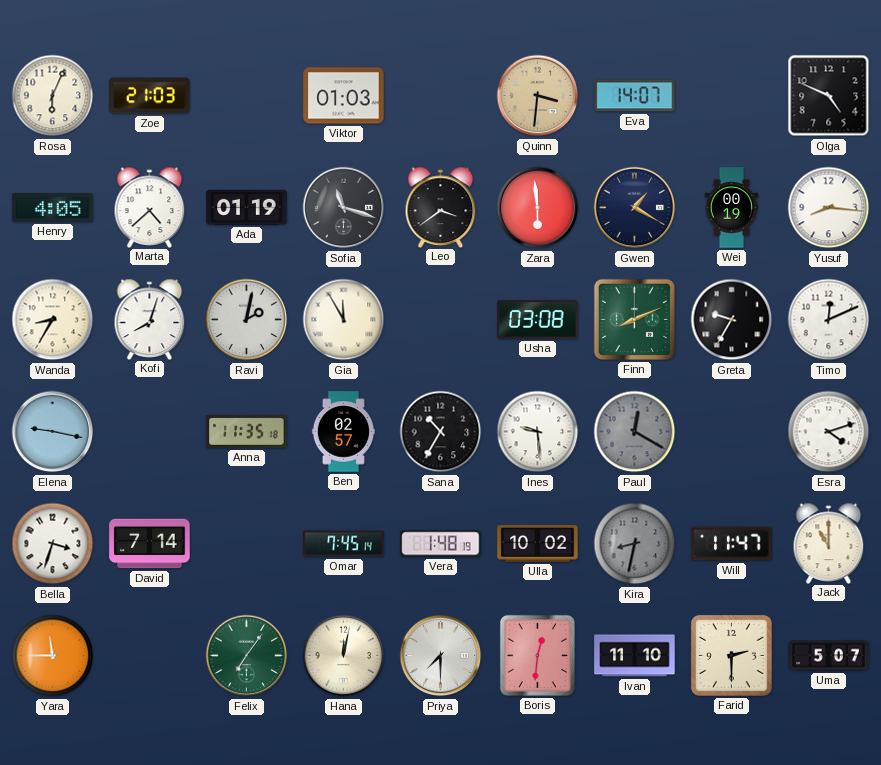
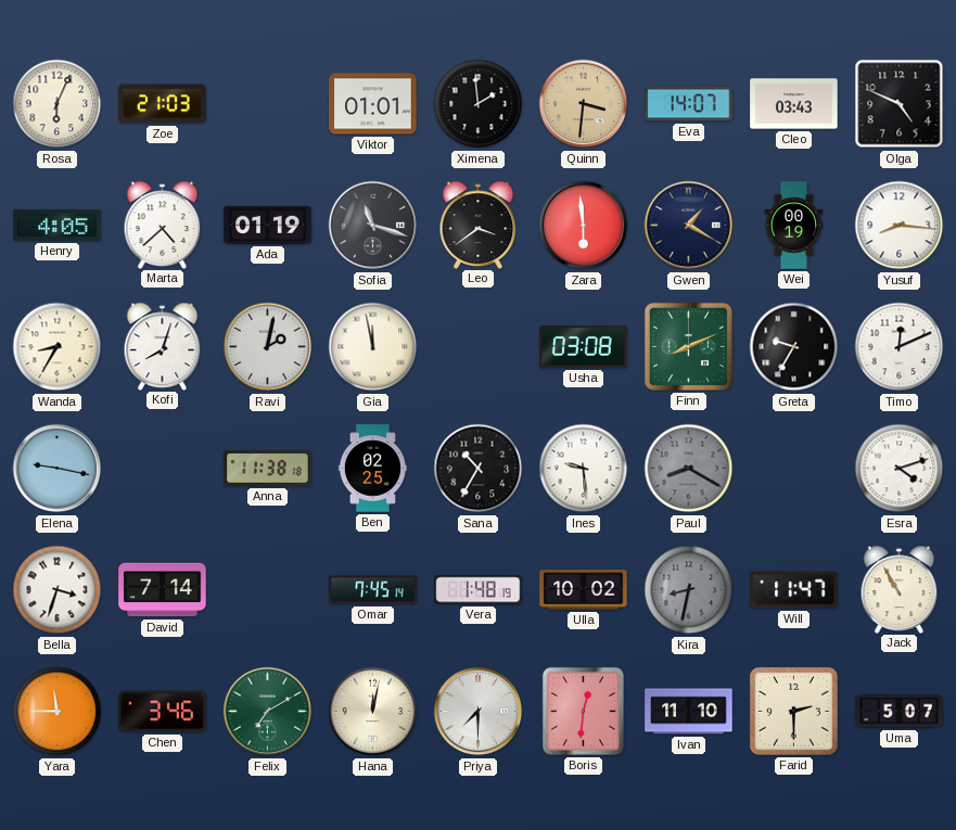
Viktor: 01:03 -> 01:01 (373, 104)
Ximena: none -> 1:59 (479, 104)
Cleo: none -> 03:43 (794, 104)
Gia: 11:55 -> 11:58 (373, 347)
Anna: 11:35 -> 11:38 (268, 468)
Ben: 02:57 -> 02:25 (372, 469)
Paul: 12:20 -> 8:20 (689, 469)
Jack: 11:00 -> 10:55 (900, 589)
Chen: none -> 3:46 (163, 712)
Felix: 7:06 -> 7:10 (268, 712)
